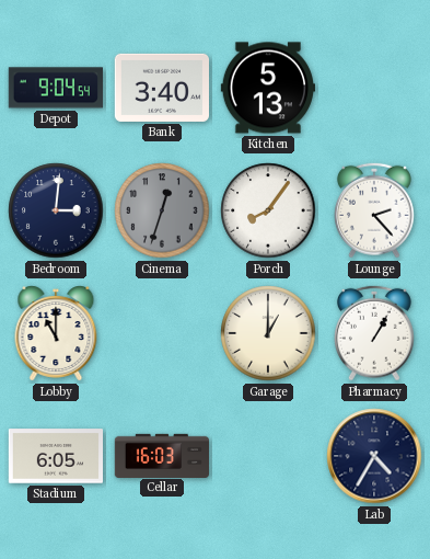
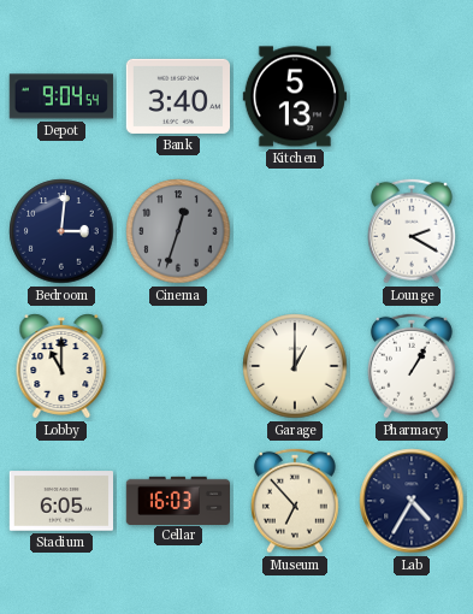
Porch: 8:06 -> none (268, 210)
Lounge: 2:23 -> 2:20 (412, 231)
Museum: none -> 6:53 (295, 501)
